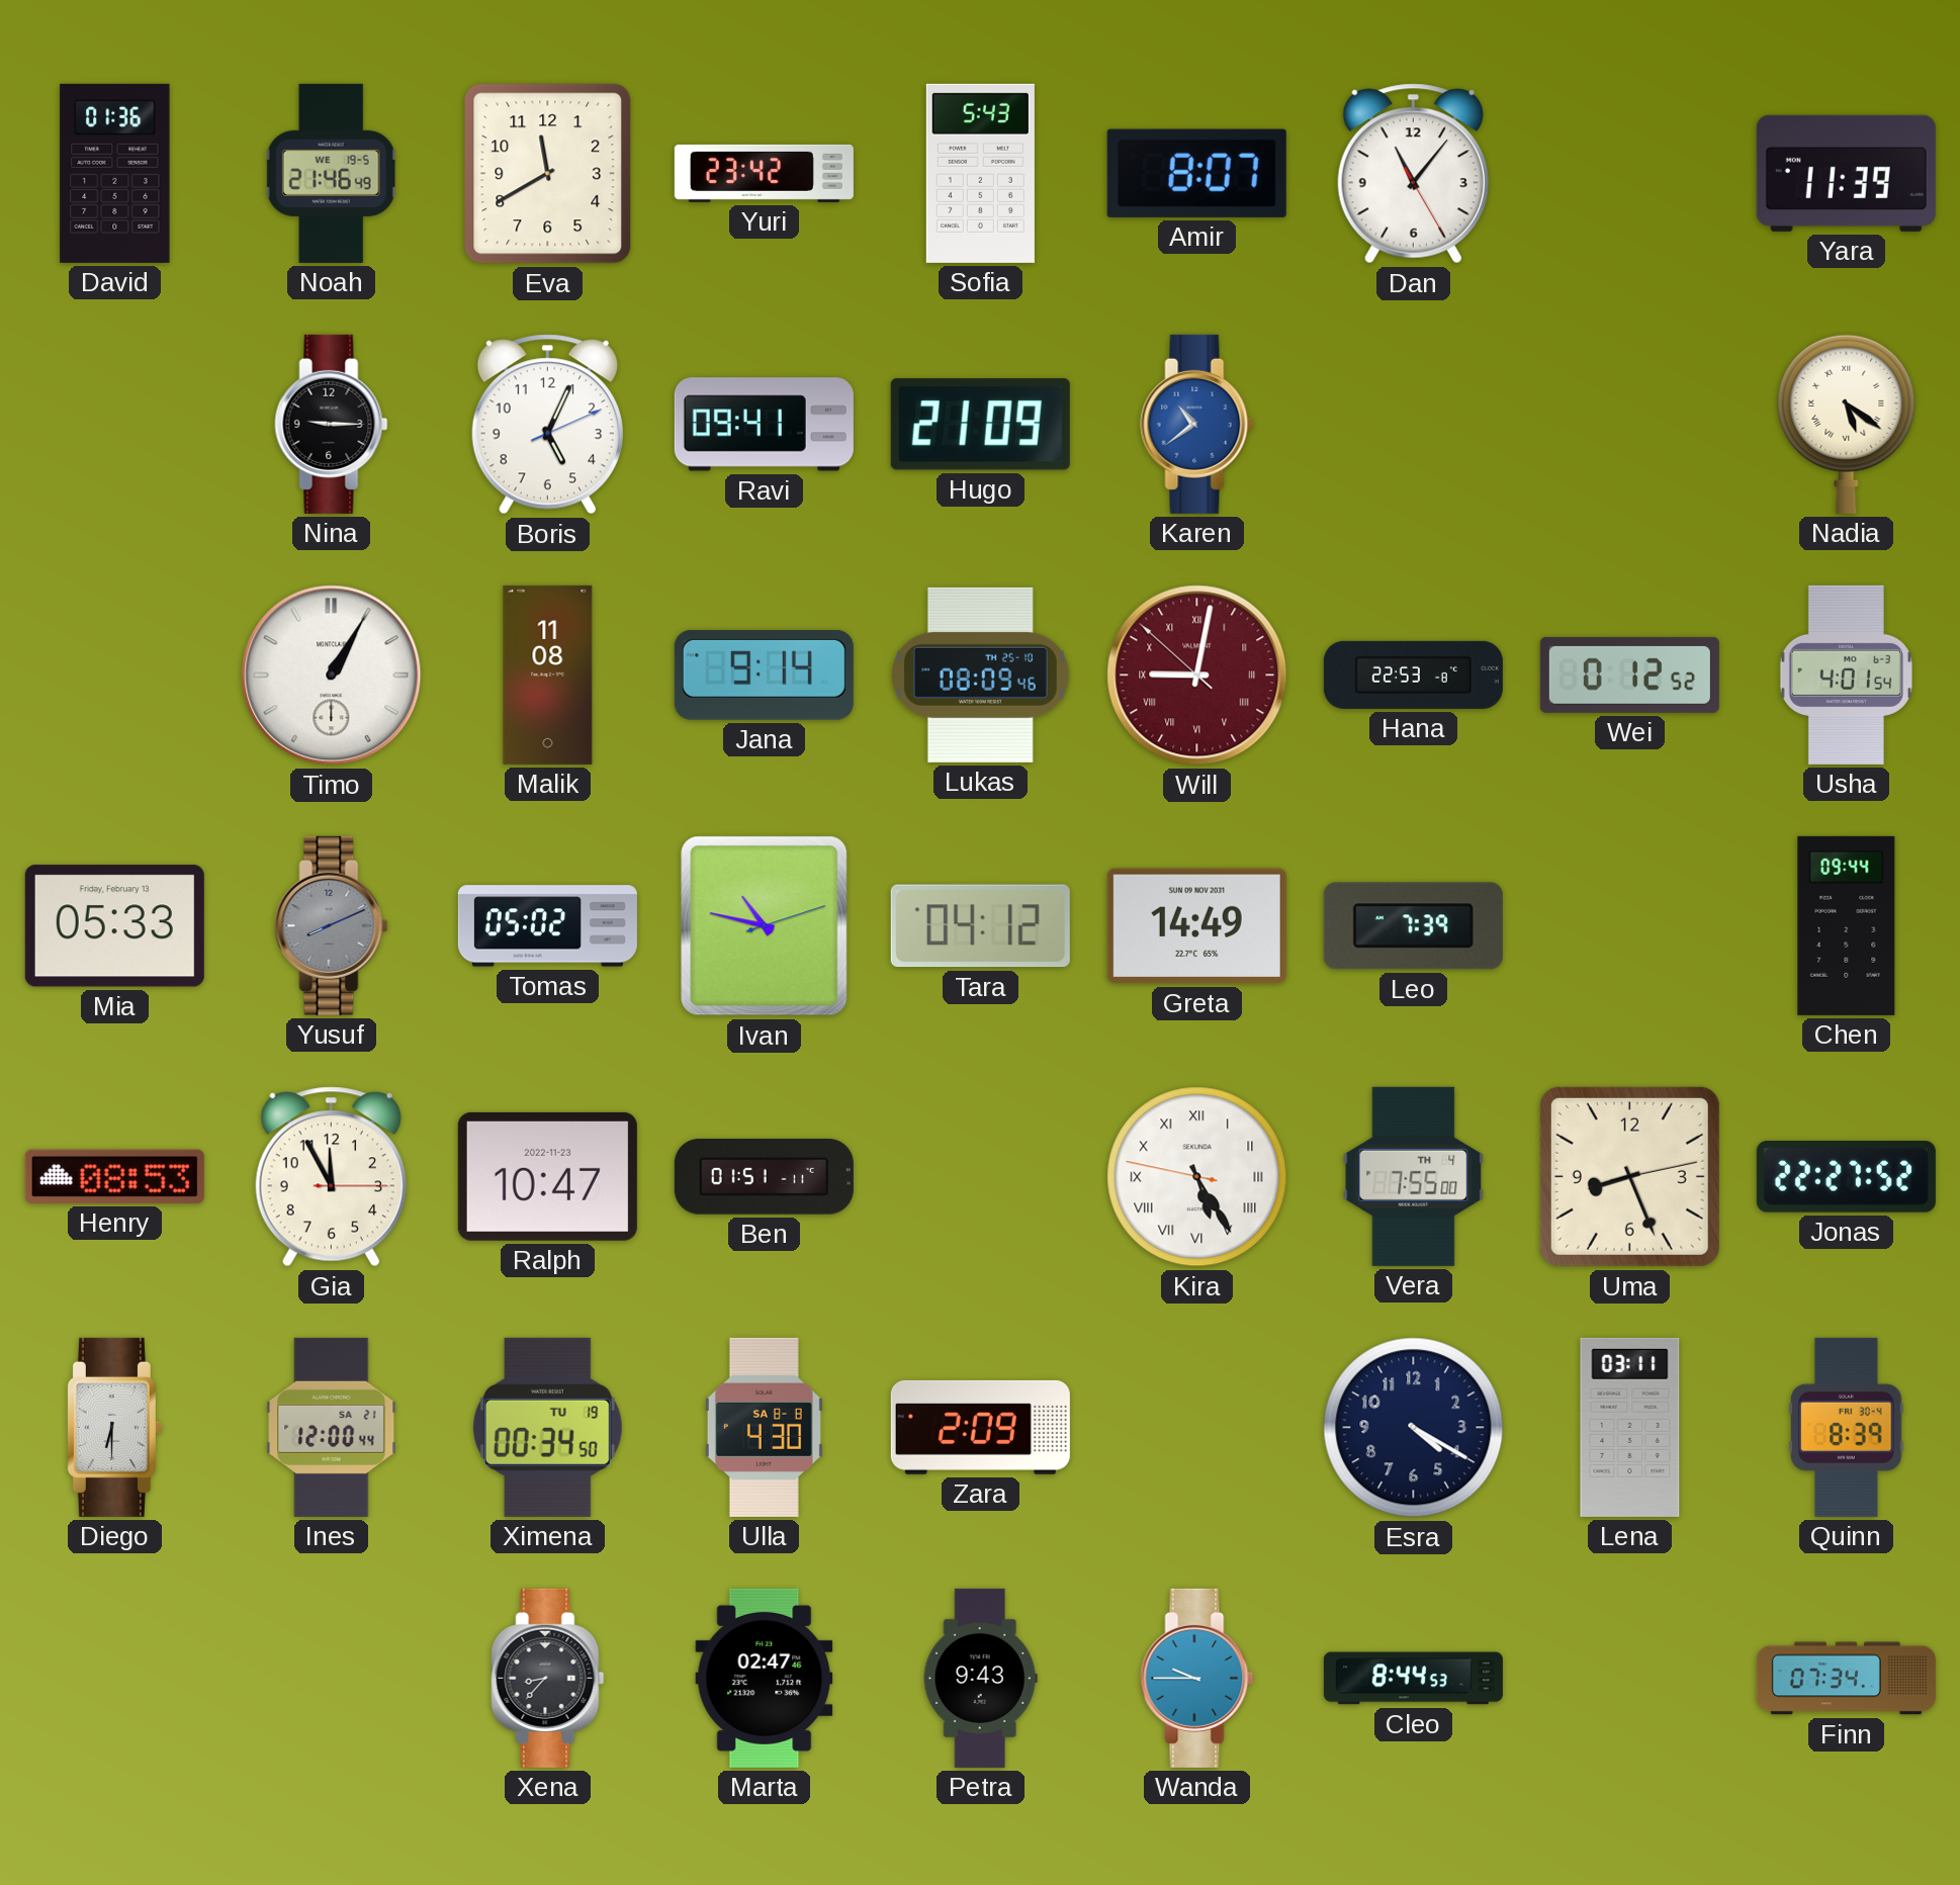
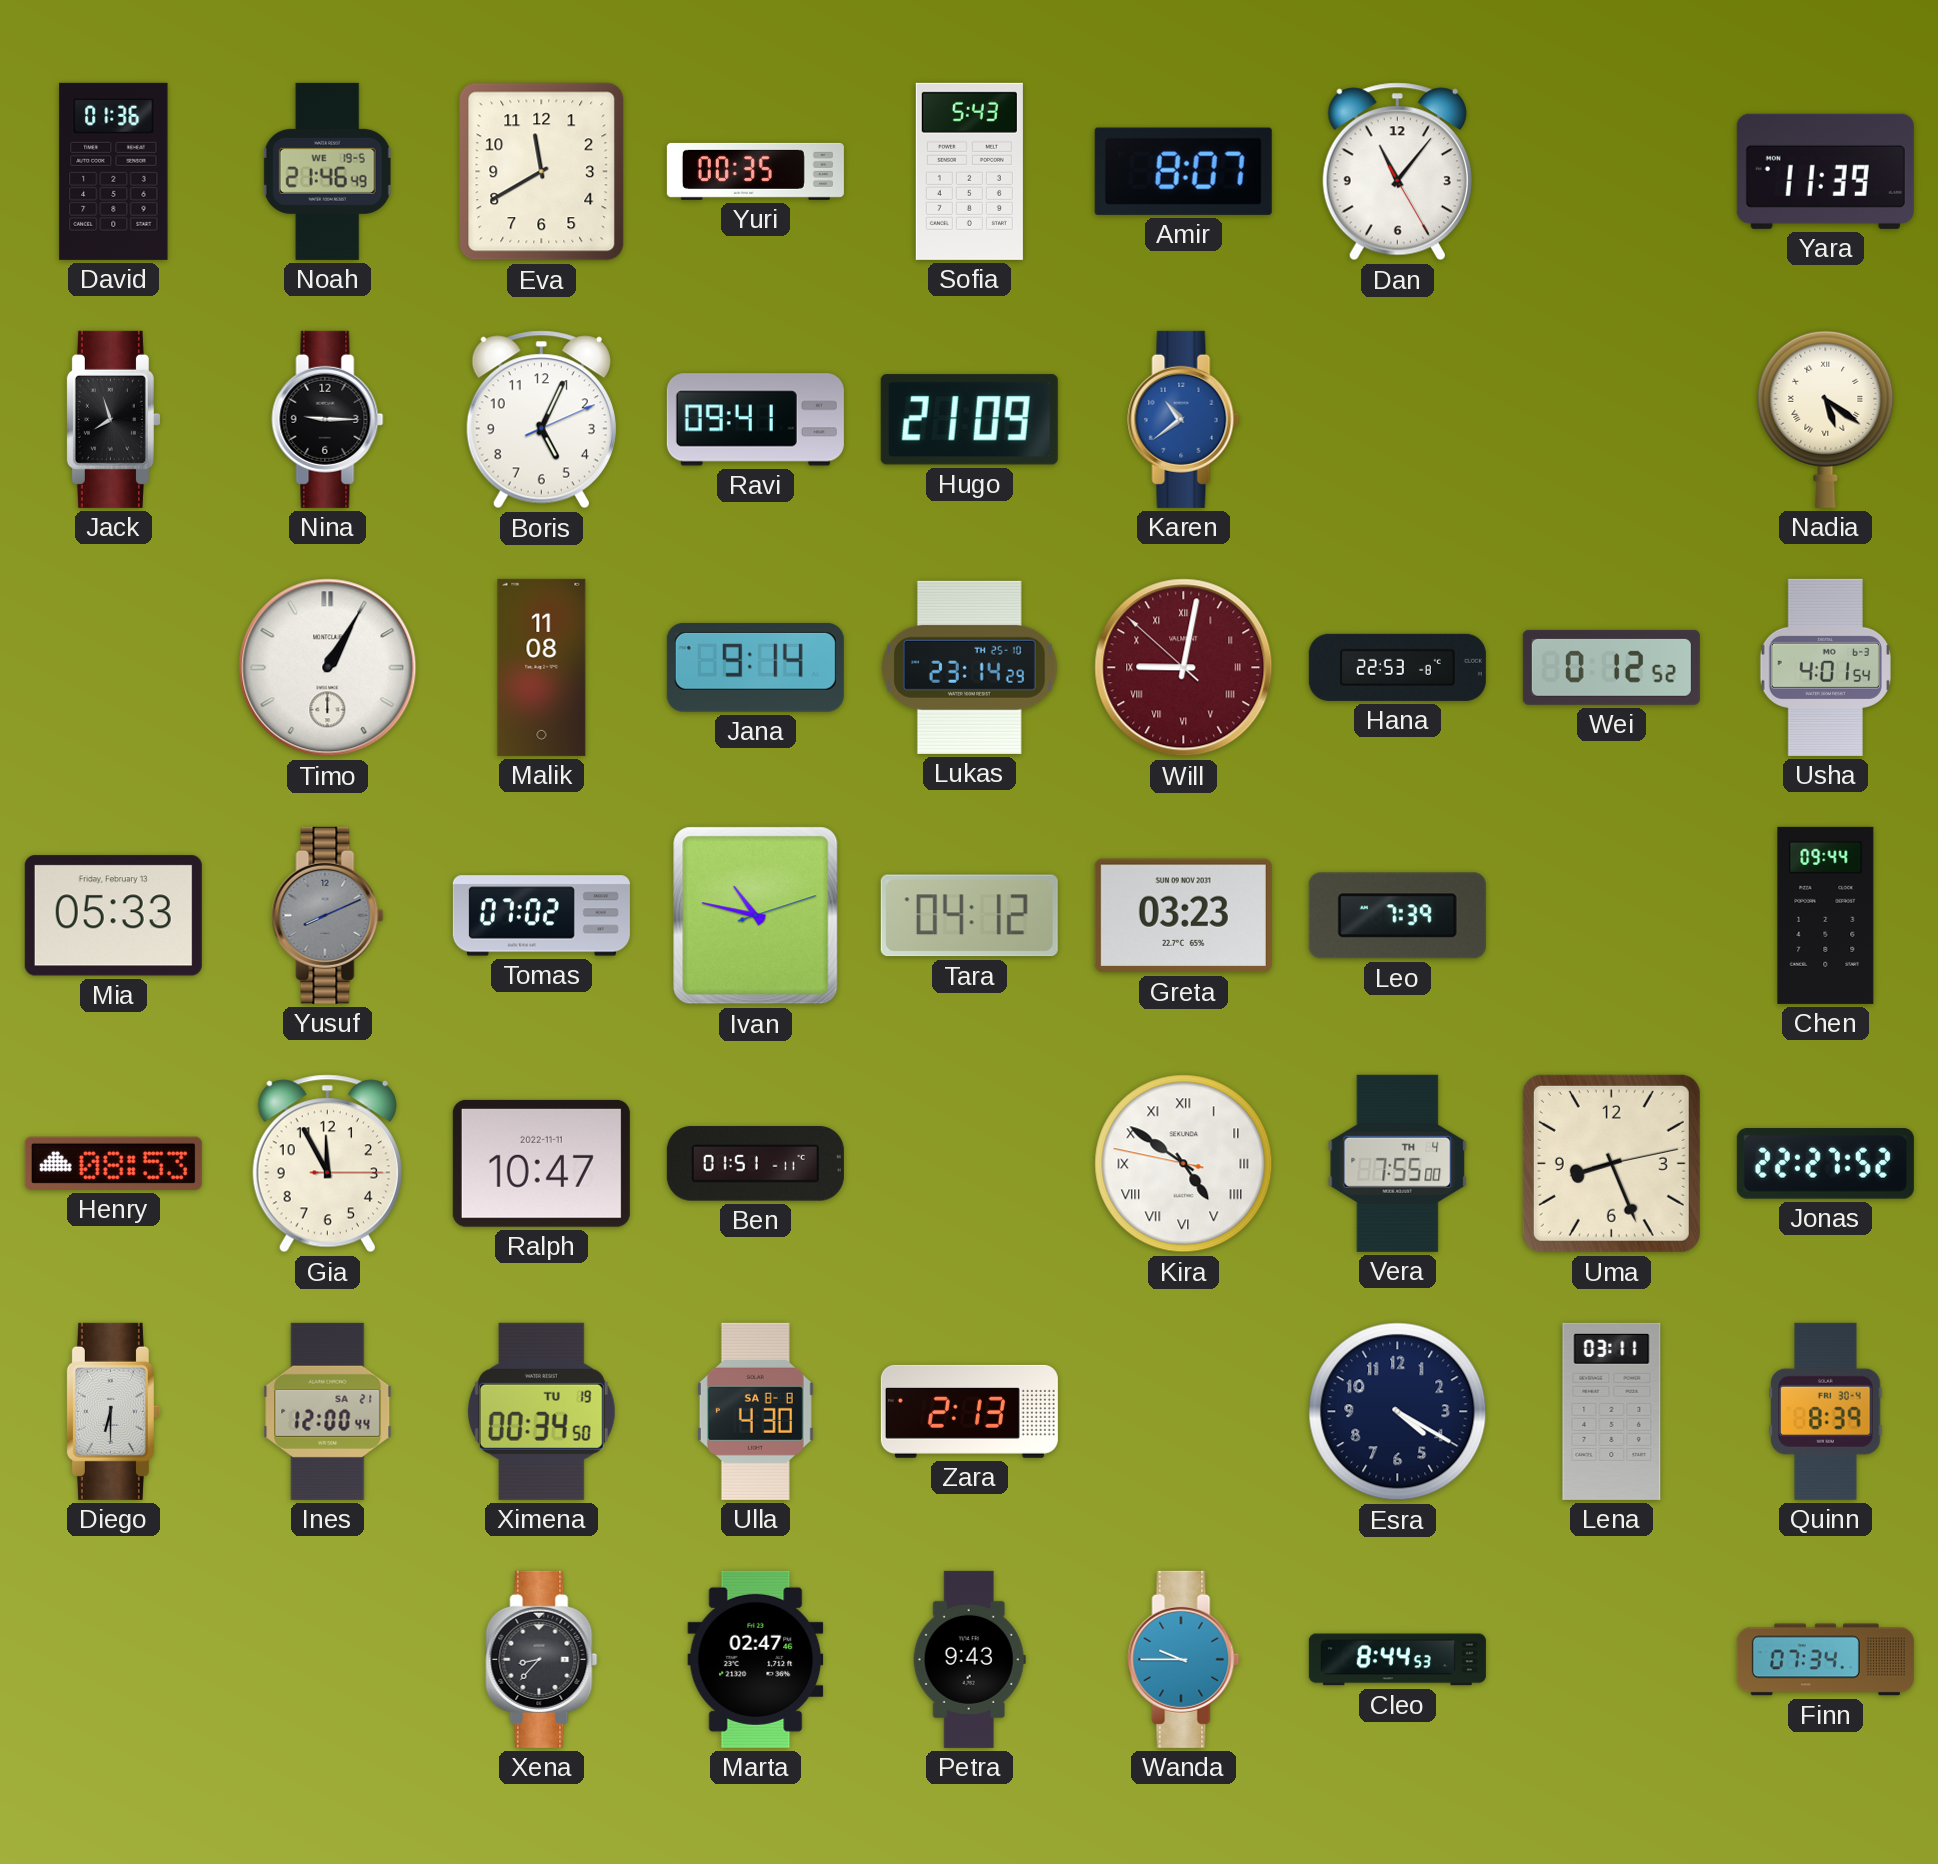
Yuri: 23:42 -> 00:35 (755, 171)
Jack: none -> 7:57 (113, 419)
Lukas: 08:09 -> 23:14 (969, 667)
Tomas: 05:02 -> 07:02 (541, 916)
Greta: 14:49 -> 03:23 (1183, 916)
Ralph date: 2022-11-23 -> 2022-11-11 (541, 1163)
Kira: 5:24 -> 4:50 (1184, 1164)
Zara: 2:09 -> 2:13 (969, 1411)
